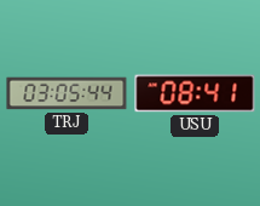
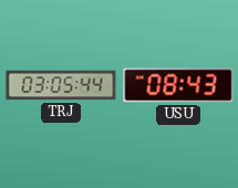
USU: 08:41 -> 08:43 (178, 85)
